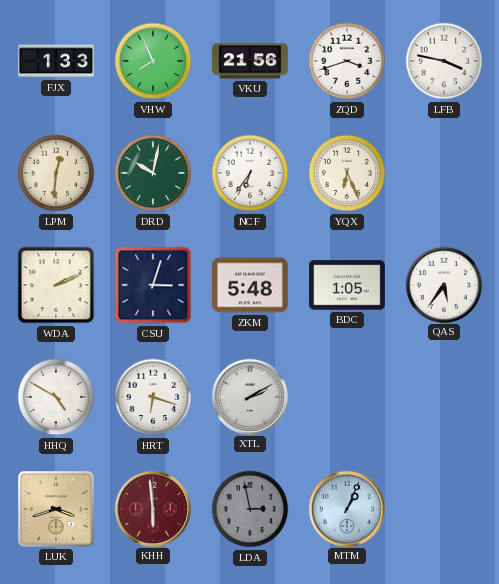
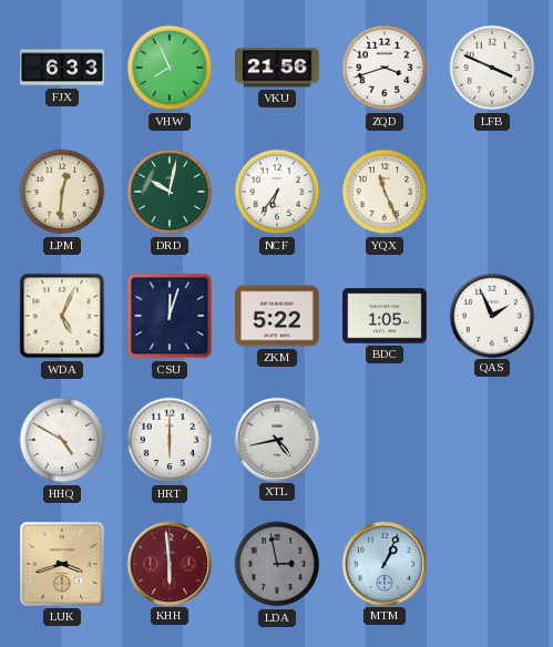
FJX: 1:33 -> 6:33 (62, 68)
LFB: 3:47 -> 3:49 (492, 68)
YQX: 6:26 -> 11:26 (385, 192)
WDA: 2:11 -> 5:04 (62, 316)
CSU: 3:03 -> 12:03 (170, 316)
ZKM: 5:48 -> 5:22 (277, 316)
QAS: 5:36 -> 1:56 (491, 315)
HRT: 6:18 -> 6:00 (170, 440)
XTL: 2:10 -> 4:43 (276, 439)
